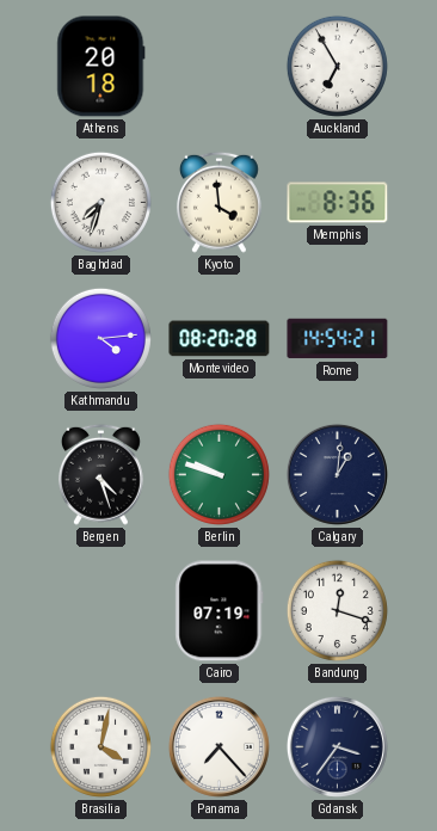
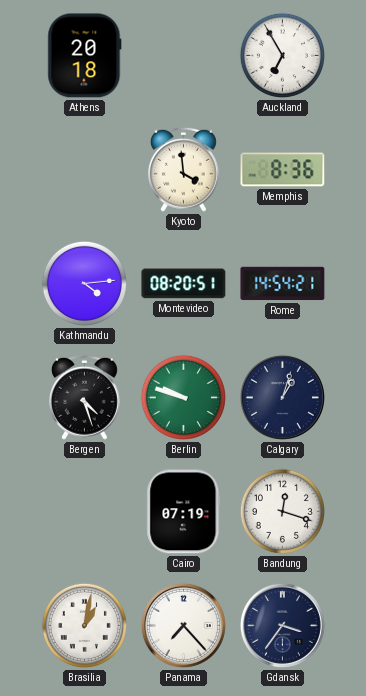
Baghdad: 7:33 -> none (100, 202)
Montevideo: 08:20:28 -> 08:20:51 (184, 284)
Calgary: 1:01 -> 1:03 (282, 397)
Brasilia: 4:02 -> 1:02 (84, 625)
